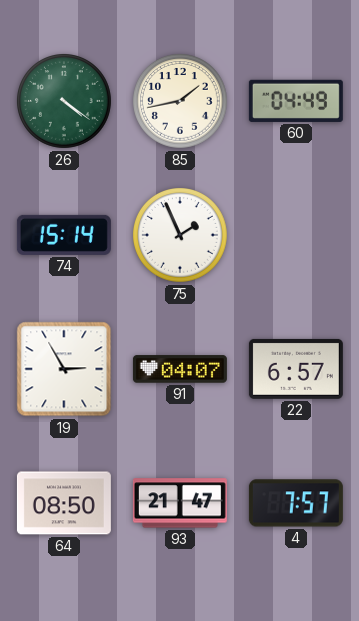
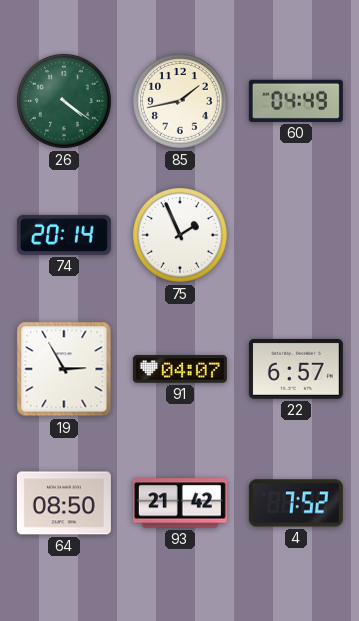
74: 15:14 -> 20:14 (64, 235)
93: 21:47 -> 21:42 (180, 503)
4: 7:57 -> 7:52 (296, 503)
